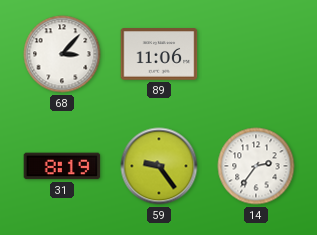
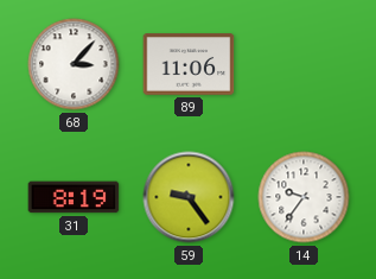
14: 2:36 -> 9:36 (304, 197)
